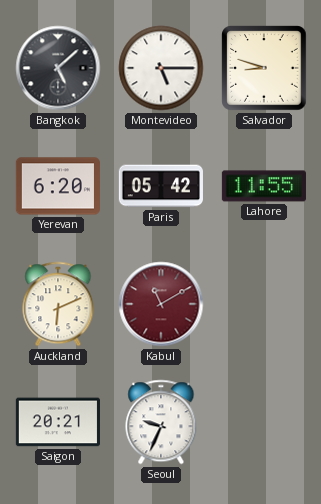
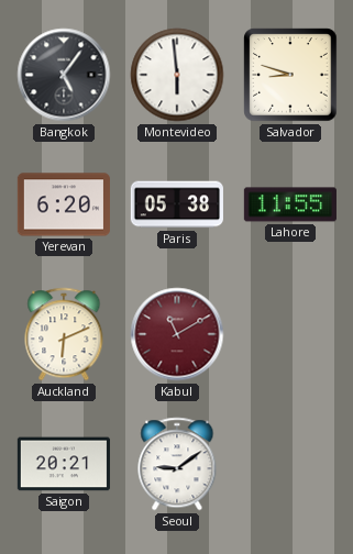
Bangkok: 5:08 -> 5:06 (64, 75)
Montevideo: 5:15 -> 5:59 (177, 75)
Paris: 05:42 -> 05:38 (177, 204)
Seoul: 9:34 -> 9:09 (177, 464)
